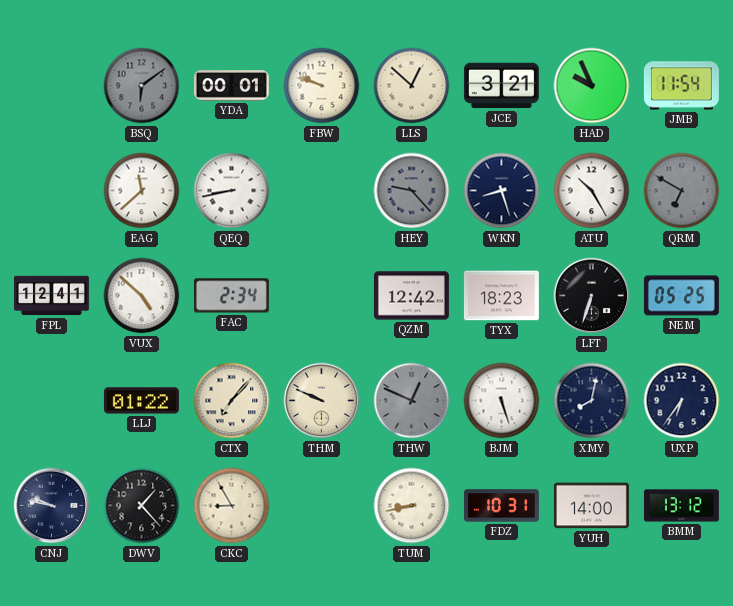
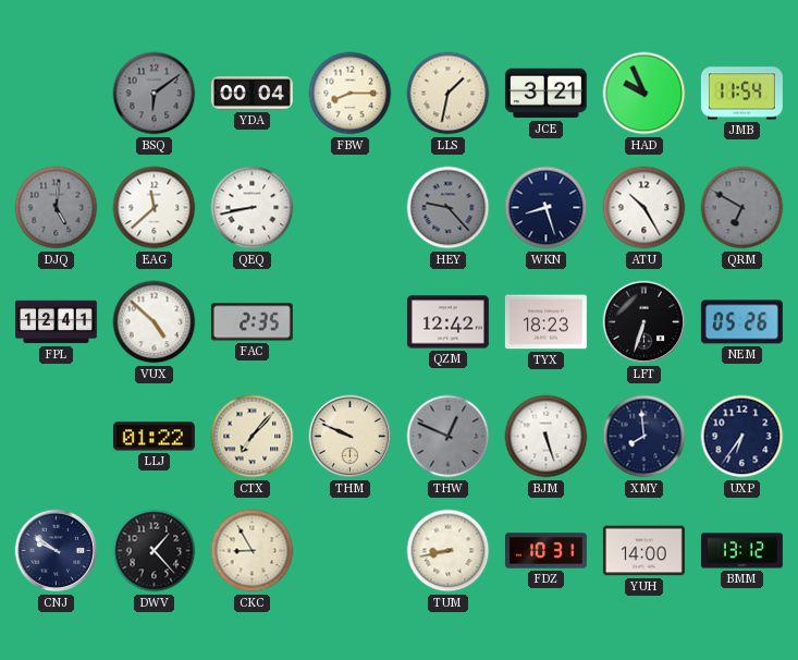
YDA: 00:01 -> 00:04 (251, 94)
FBW: 9:48 -> 8:15 (351, 94)
LLS: 12:52 -> 1:32 (449, 94)
DJQ: none -> 5:01 (57, 208)
FAC: 2:34 -> 2:35 (251, 322)
NEM: 05:25 -> 05:26 (741, 322)
XMY: 8:02 -> 7:59 (644, 437)
CNJ: 9:47 -> 9:51 (57, 551)
